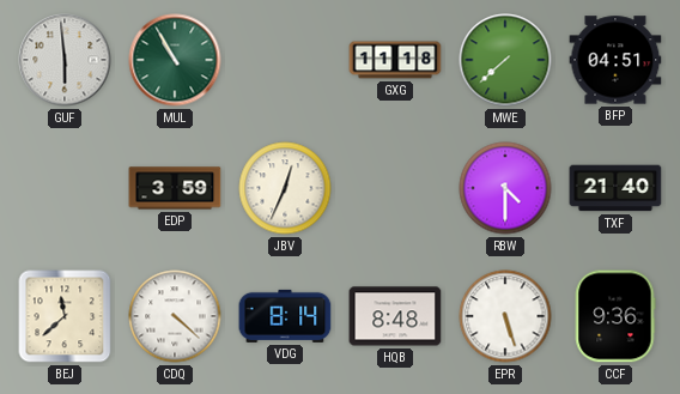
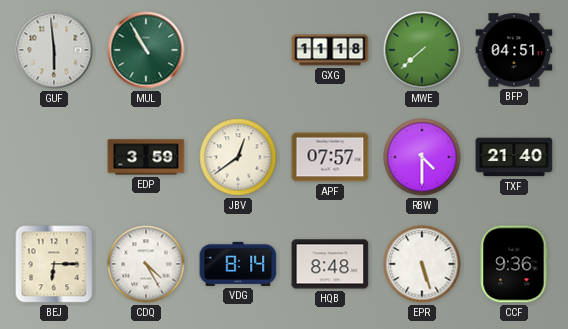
JBV: 12:34 -> 12:39 (238, 157)
APF: none -> 07:57 (330, 157)
BEJ: 11:38 -> 6:15 (54, 264)
CDQ: 4:22 -> 4:25 (146, 264)
